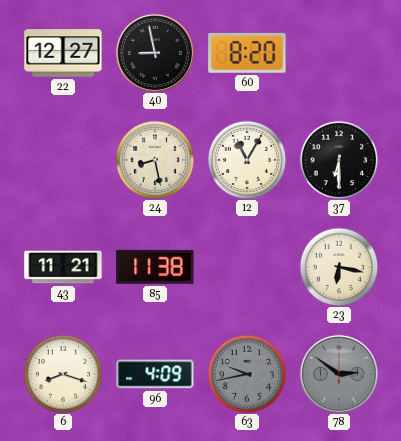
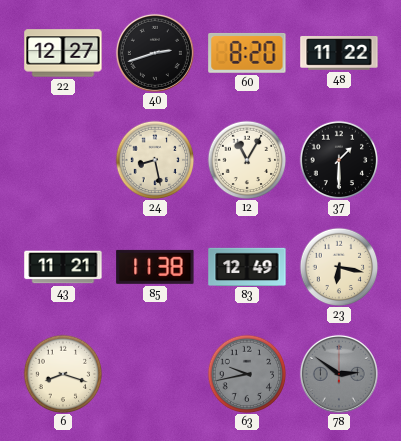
40: 8:58 -> 2:42 (155, 53)
48: none -> 11:22 (339, 53)
37: 6:30 -> 1:30 (339, 160)
83: none -> 12:49 (247, 266)
96: 4:09 -> none (155, 374)
